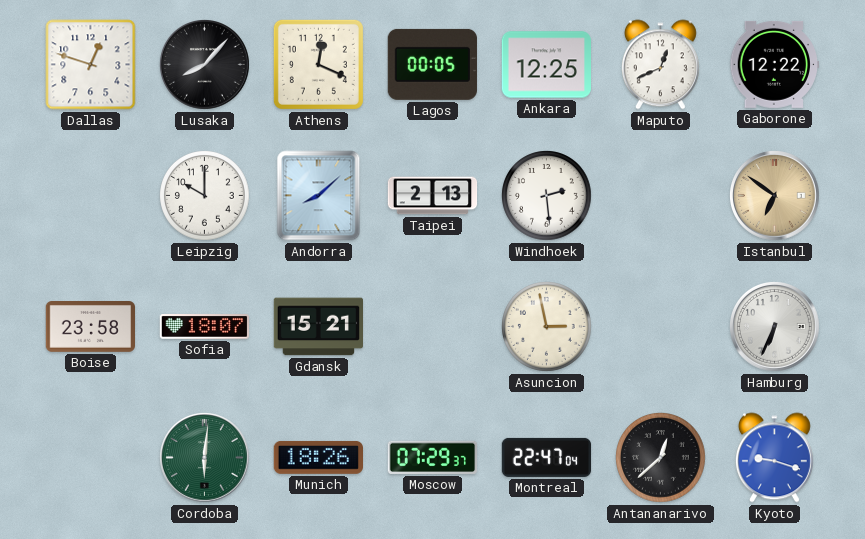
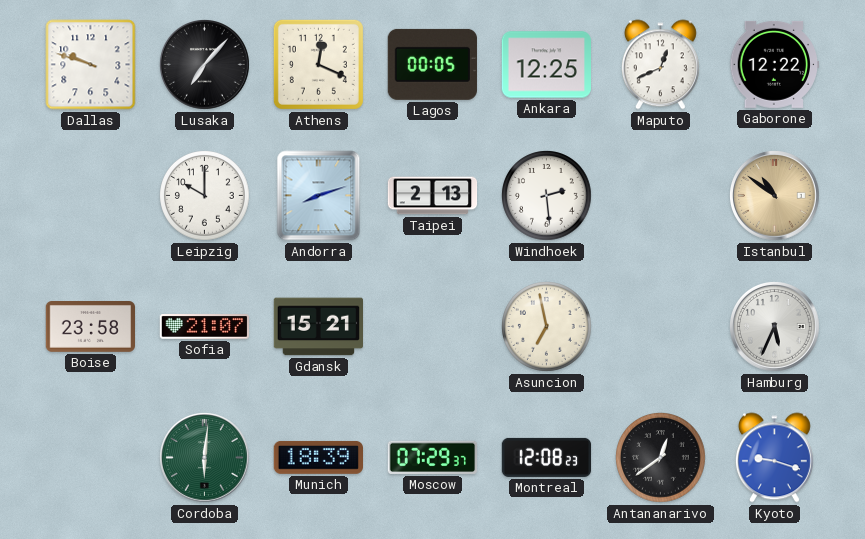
Dallas: 12:48 -> 9:48 (91, 65)
Lusaka: 8:07 -> 7:07 (205, 65)
Andorra: 8:08 -> 8:12 (319, 196)
Istanbul: 6:51 -> 10:51 (775, 196)
Sofia: 18:07 -> 21:07 (204, 327)
Asuncion: 2:58 -> 6:58 (547, 327)
Hamburg: 6:34 -> 5:34 (775, 327)
Munich: 18:26 -> 18:39 (318, 457)
Montreal: 22:47 -> 12:08 (547, 457)
Antananarivo: 12:38 -> 12:39 (661, 458)
